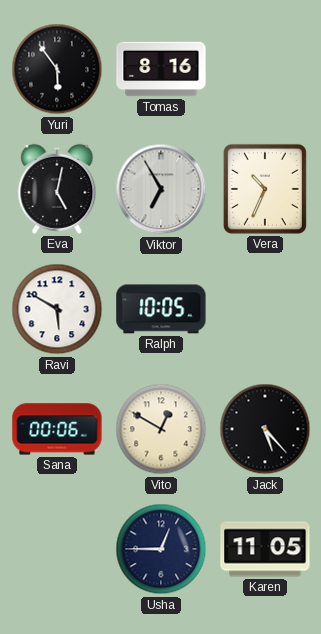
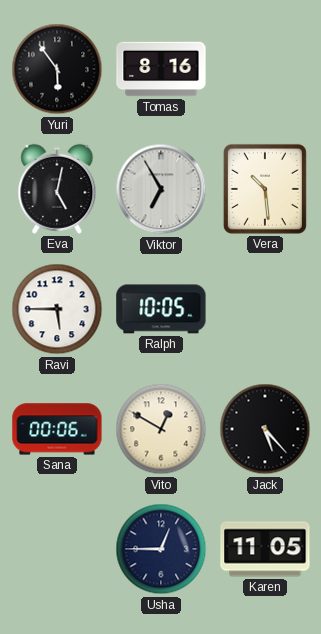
Vera: 10:34 -> 10:29 (265, 189)
Ravi: 5:50 -> 5:45 (57, 309)
